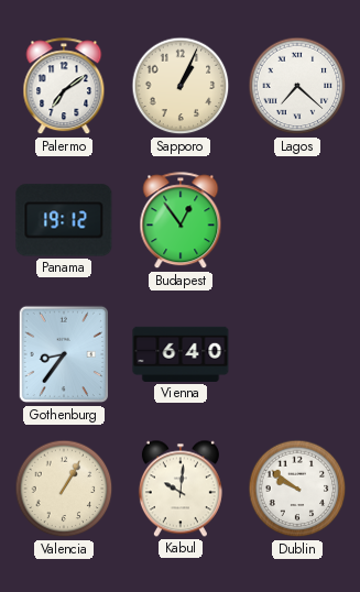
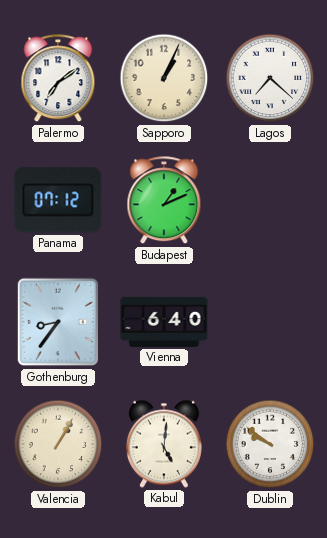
Panama: 19:12 -> 07:12 (58, 200)
Budapest: 12:54 -> 1:11 (164, 201)
Kabul: 10:01 -> 5:01 (164, 444)
